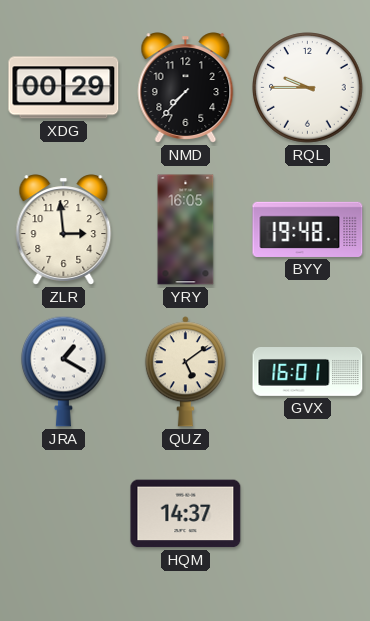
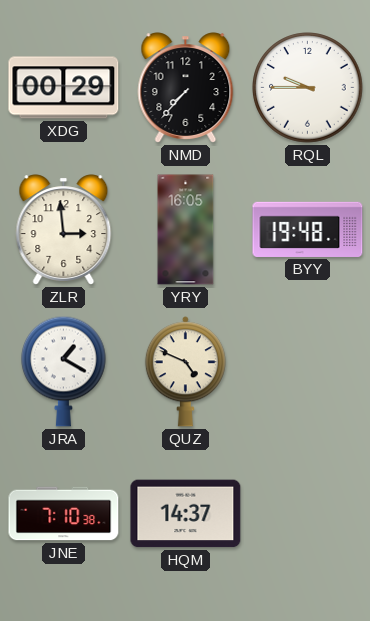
QUZ: 5:09 -> 4:49 (185, 372)
GVX: 16:01 -> none (308, 372)
JNE: none -> 7:10 (64, 514)
